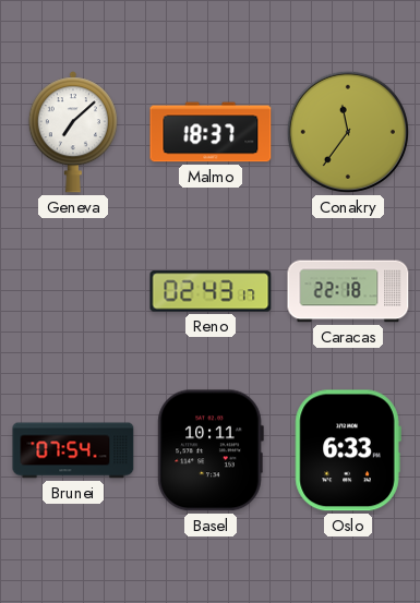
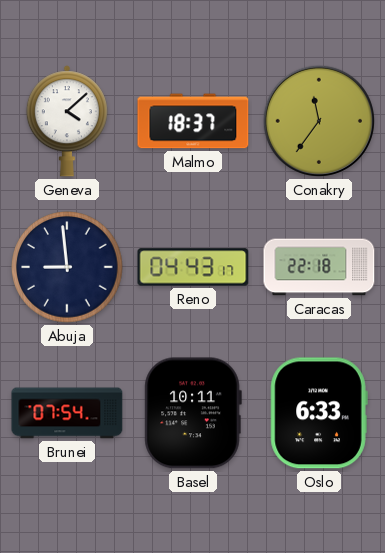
Geneva: 7:08 -> 4:08 (67, 121)
Abuja: none -> 8:59 (67, 267)
Reno: 02:43 -> 04:43 (193, 267)
